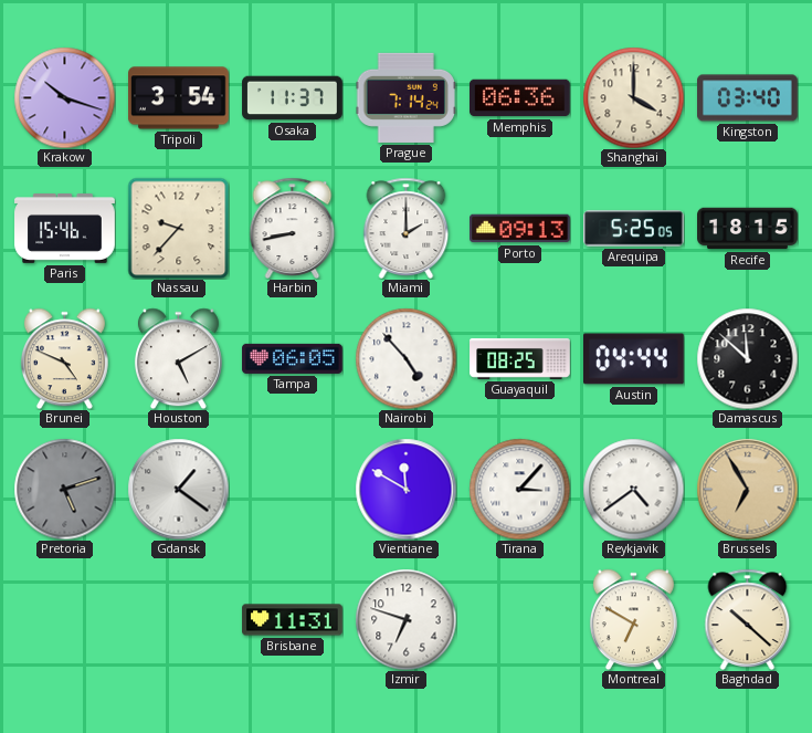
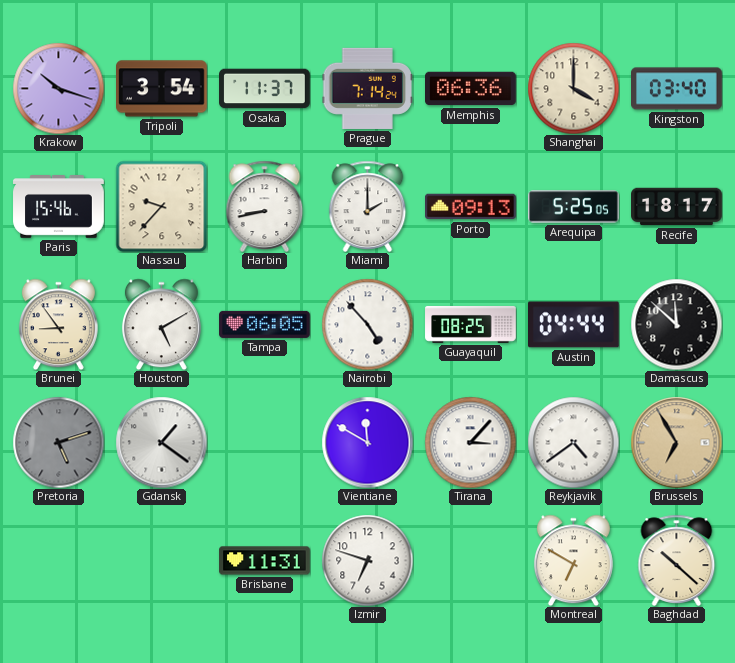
Recife: 18:15 -> 18:17 (677, 207)
Brunei: 4:49 -> 8:54 (58, 324)
